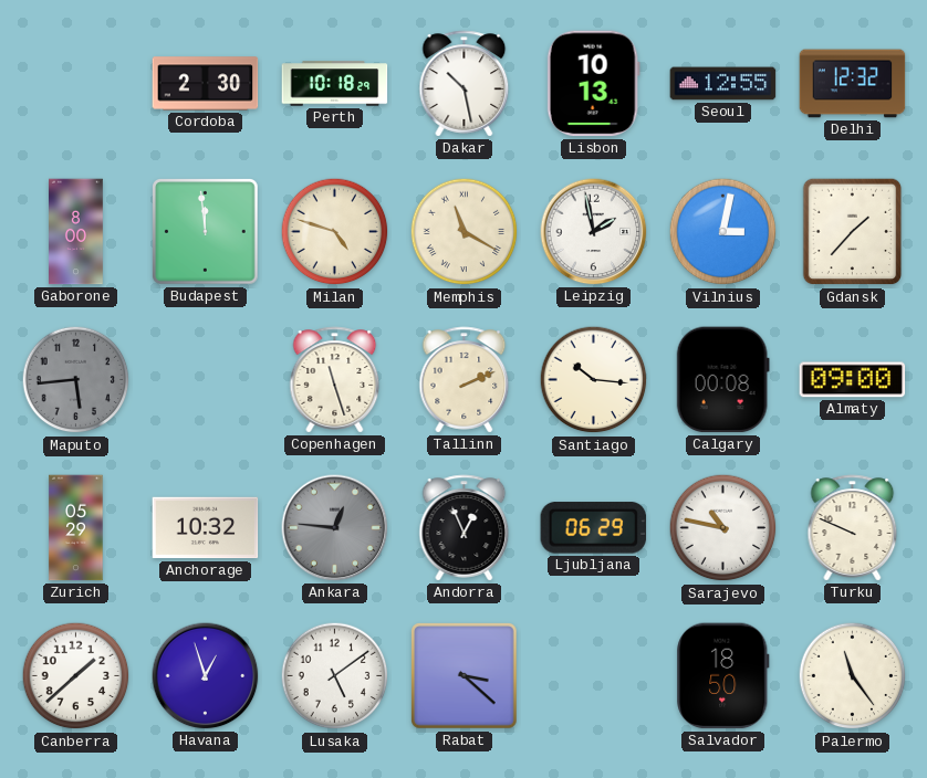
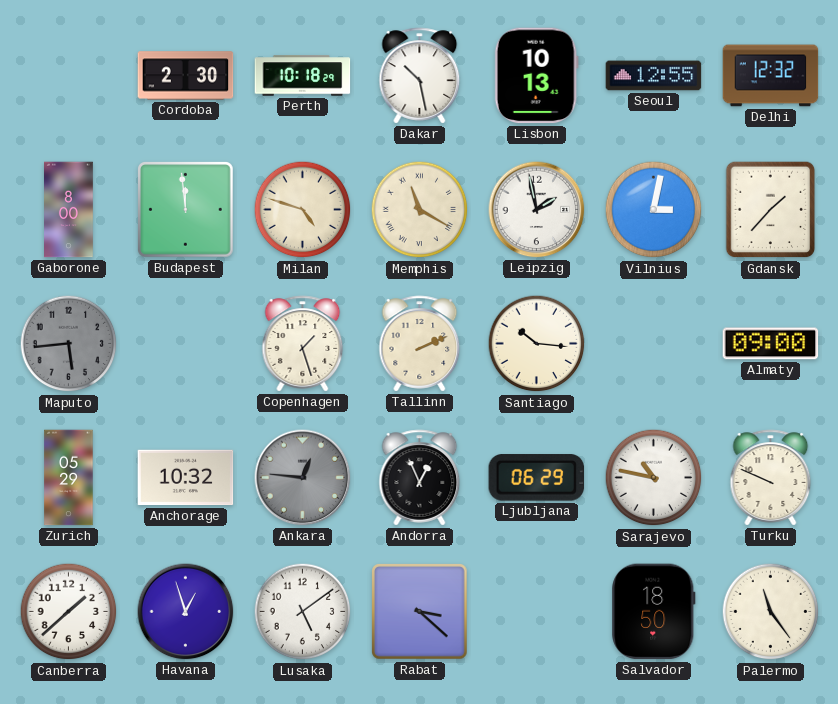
Copenhagen: 11:27 -> 1:27 (303, 344)
Calgary: 00:08 -> none (722, 380)
